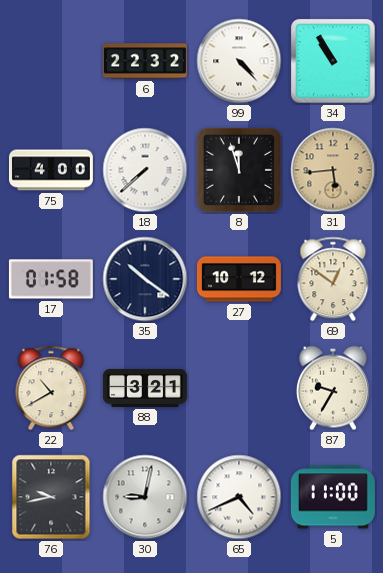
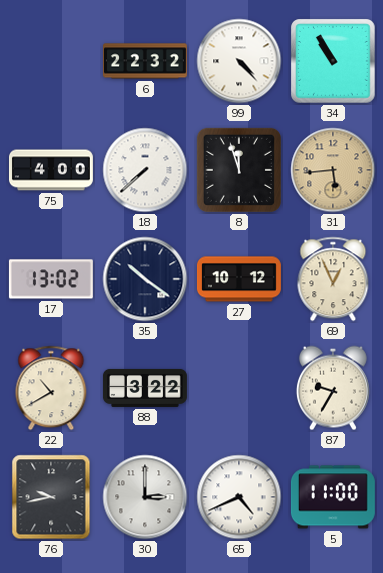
17: 01:58 -> 13:02 (51, 279)
69: 12:51 -> 12:56 (333, 279)
88: 3:21 -> 3:22 (145, 388)
30: 9:02 -> 3:00 (145, 497)
